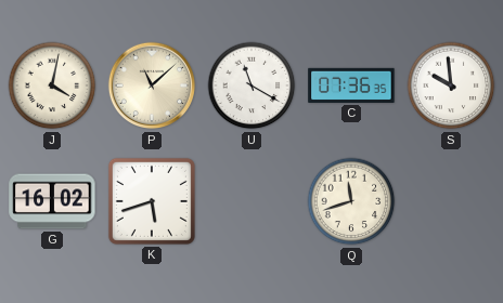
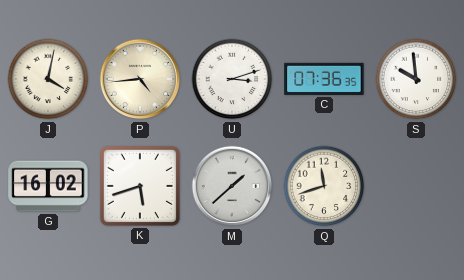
P: 11:08 -> 4:44 (140, 79)
U: 11:20 -> 3:12 (232, 79)
M: none -> 1:38 (232, 186)
